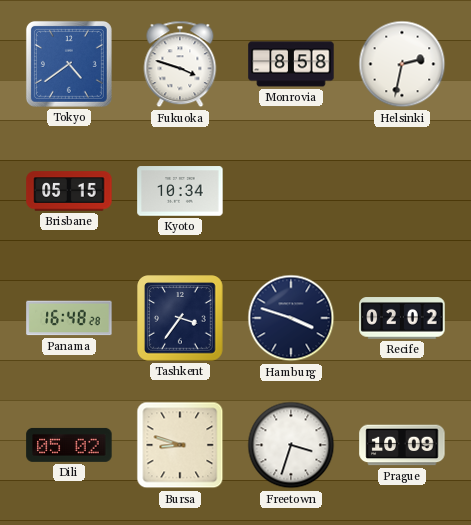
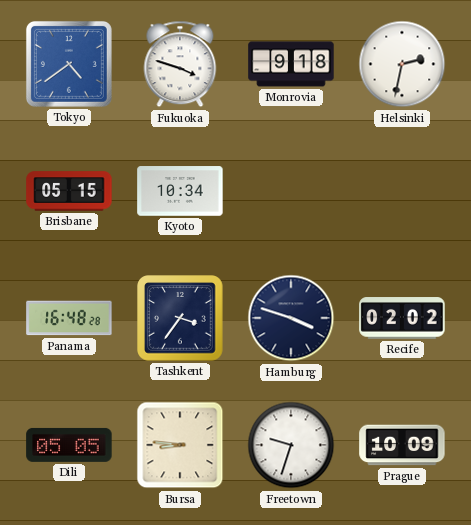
Monrovia: 8:58 -> 9:18 (291, 64)
Dili: 05:02 -> 05:05 (69, 445)
Bursa: 8:48 -> 8:46 (180, 445)
Freetown: 3:33 -> 9:33 (291, 445)
